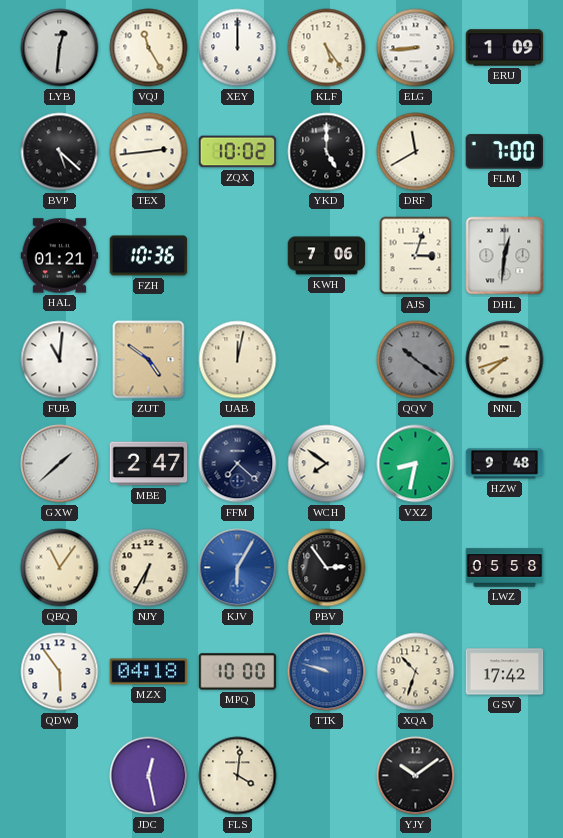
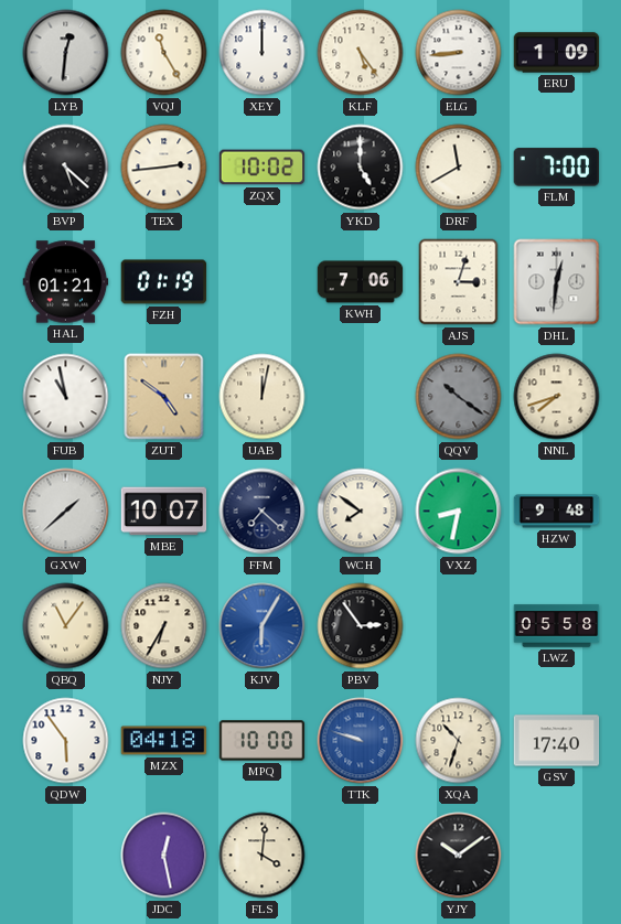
FZH: 10:36 -> 01:19 (164, 282)
FUB: 11:01 -> 10:58 (66, 397)
MBE: 2:47 -> 10:07 (164, 512)
GSV: 17:42 -> 17:40 (557, 741)
